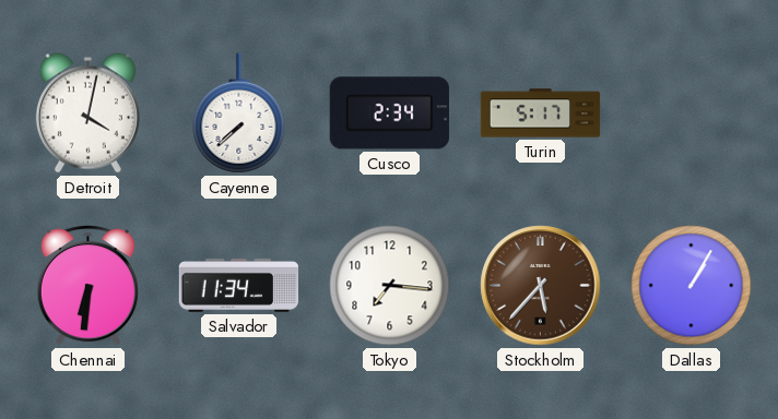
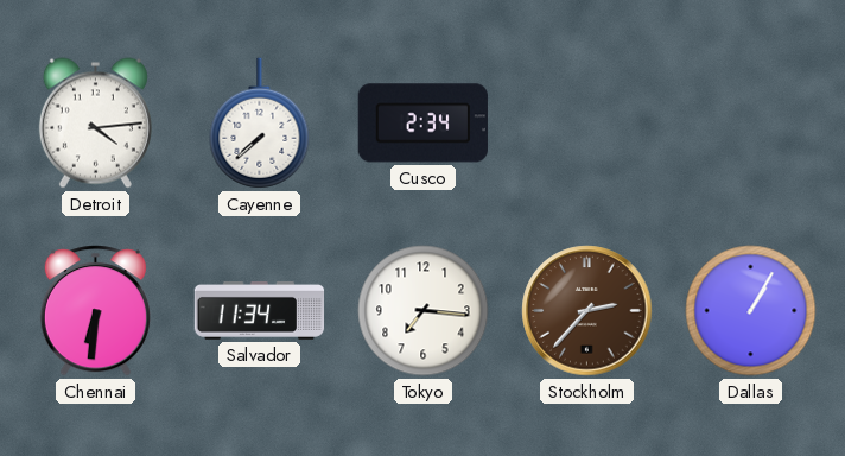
Detroit: 4:02 -> 4:14 (95, 123)
Turin: 5:17 -> none (541, 113)
Stockholm: 5:37 -> 2:37 (587, 311)
